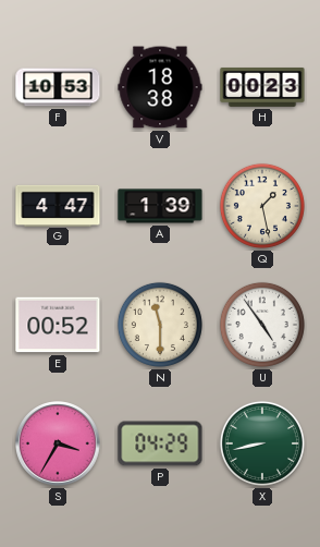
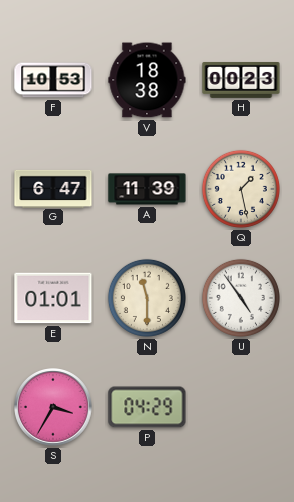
G: 4:47 -> 6:47 (53, 188)
A: 1:39 -> 11:39 (147, 189)
E: 00:52 -> 01:01 (53, 298)
X: 8:43 -> none (262, 443)
